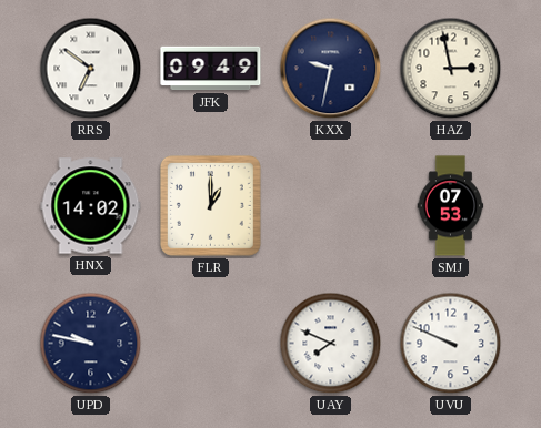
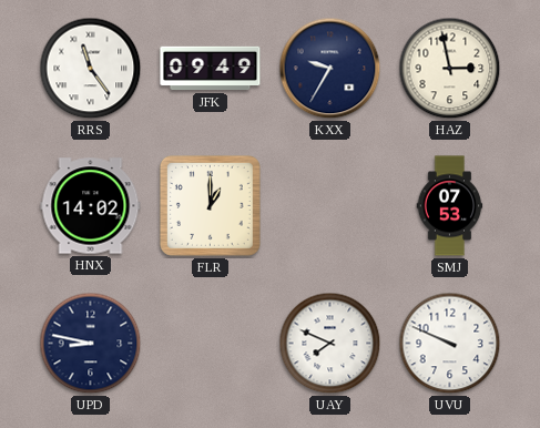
RRS: 6:51 -> 11:24 (91, 69)
KXX: 9:32 -> 9:35 (330, 69)
UPD: 9:47 -> 8:47 (91, 344)
